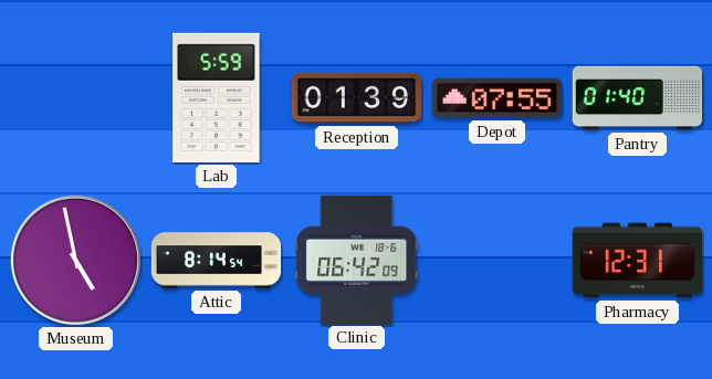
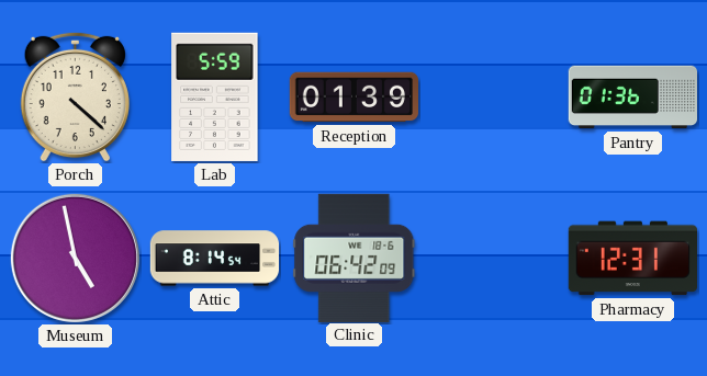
Porch: none -> 4:22 (75, 96)
Depot: 07:55 -> none (496, 98)
Pantry: 01:40 -> 01:36 (632, 98)
